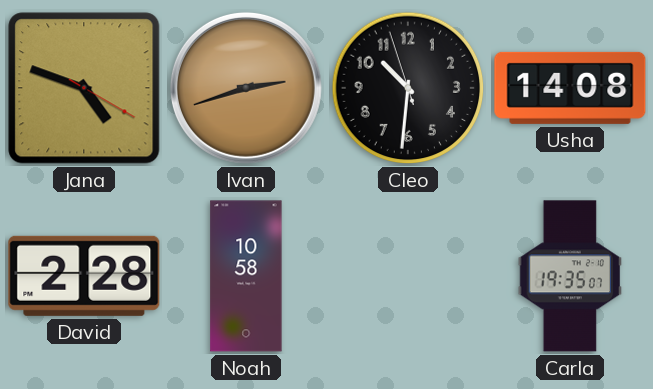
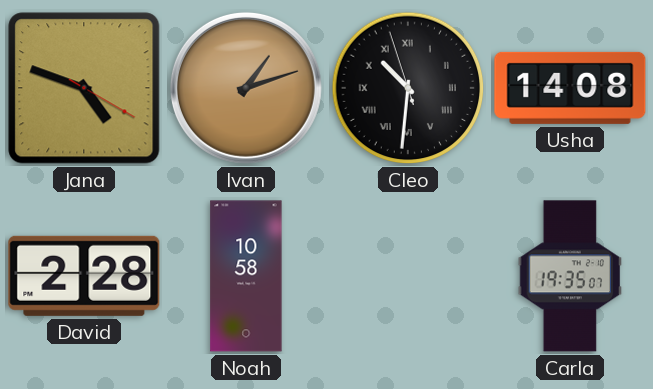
Ivan: 2:42 -> 1:12 (246, 88)
Cleo numerals: Arabic -> Roman (408, 88)
